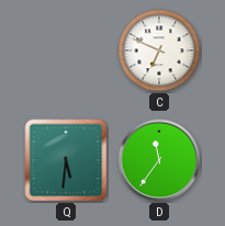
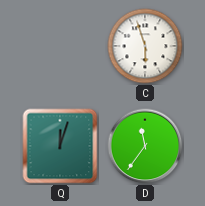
C: 6:49 -> 5:57 (145, 46)
Q: 5:31 -> 12:03 (60, 146)
